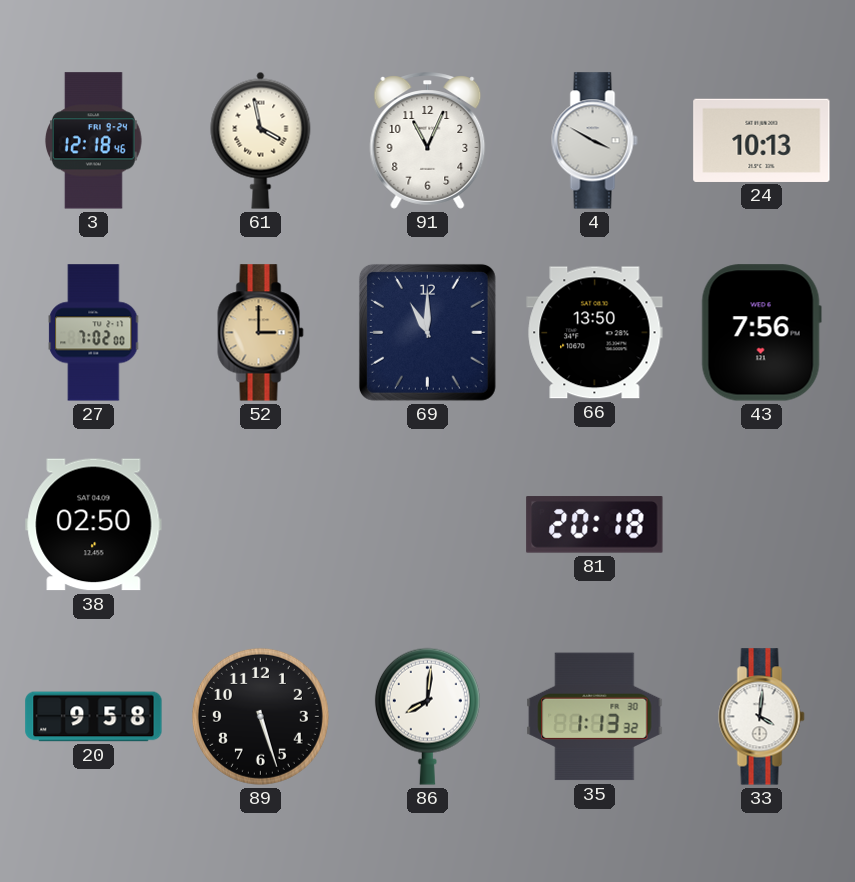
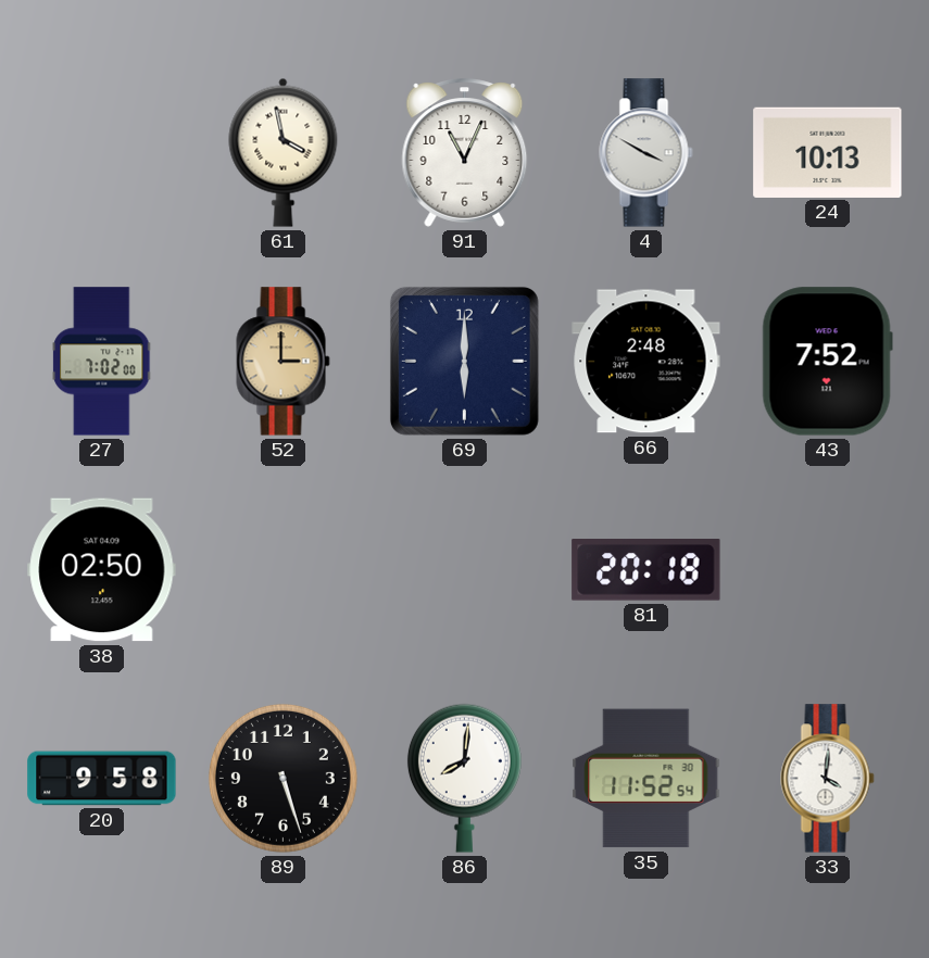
3: 12:18 -> none (93, 141)
69: 11:00 -> 6:00 (464, 361)
66: 13:50 -> 2:48 (646, 362)
43: 7:56 -> 7:52 (827, 362)
35: 1:13 -> 11:52 (646, 779)
